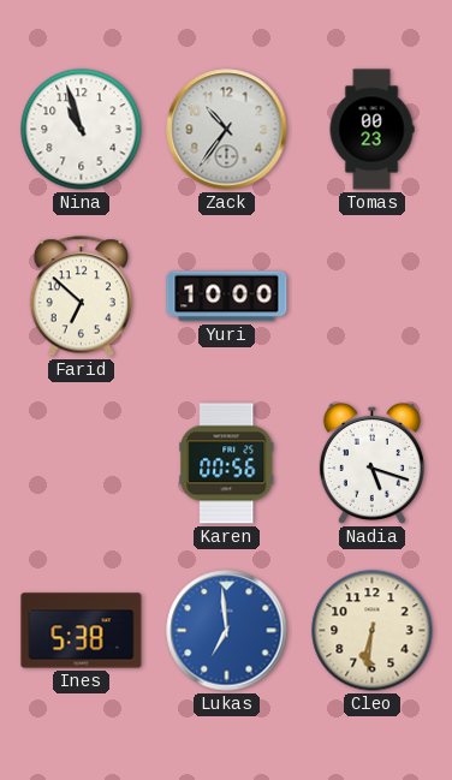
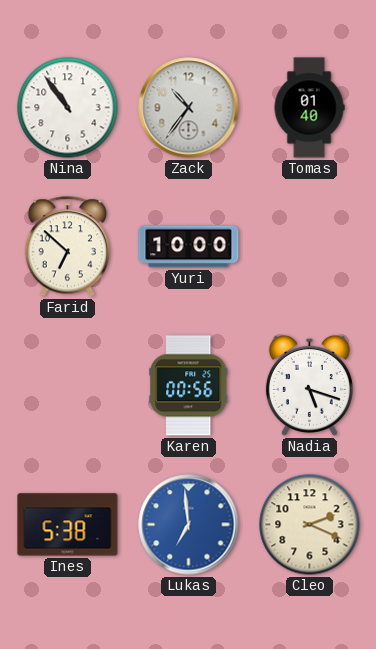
Nina: 10:57 -> 10:54 (68, 108)
Tomas: 00:23 -> 01:40 (309, 108)
Cleo: 6:31 -> 2:19 (310, 525)
